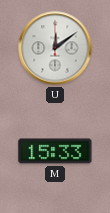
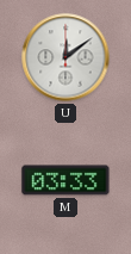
M: 15:33 -> 03:33 (65, 180)
